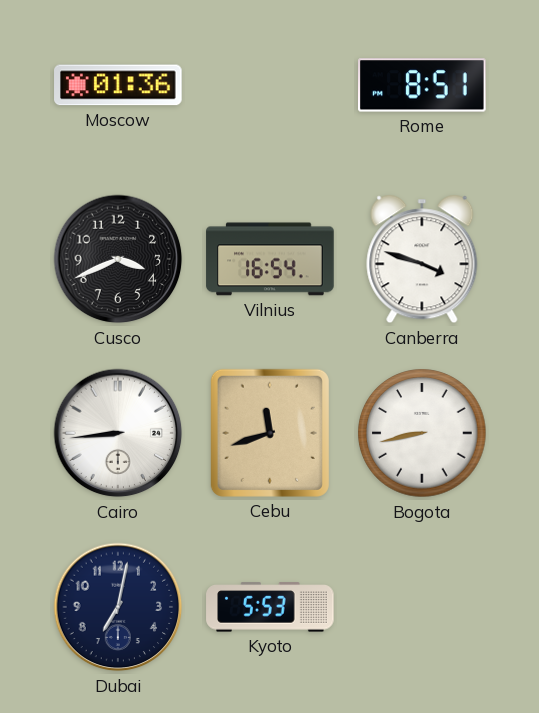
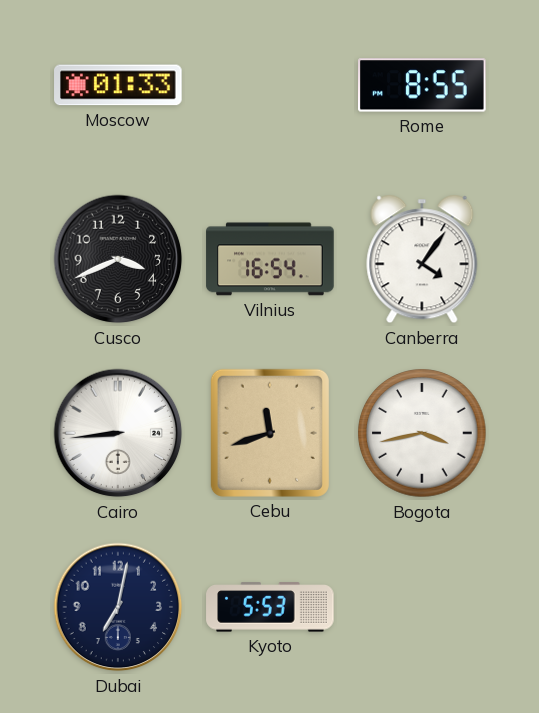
Moscow: 01:36 -> 01:33 (118, 85)
Rome: 8:51 -> 8:55 (422, 85)
Canberra: 3:48 -> 4:06 (422, 259)
Bogota: 8:43 -> 3:43 (422, 433)
